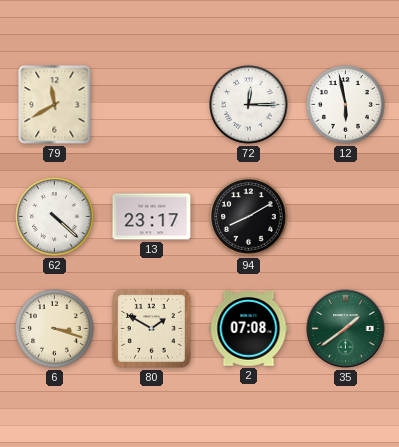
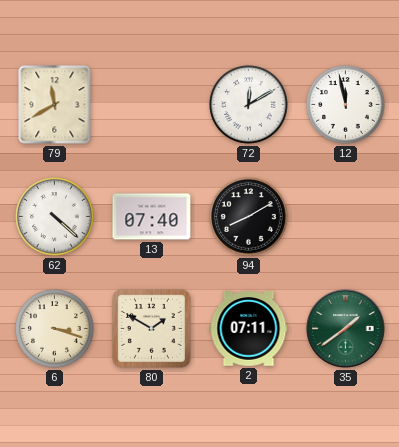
72: 12:15 -> 12:10 (249, 105)
12: 5:58 -> 11:58 (346, 105)
13: 23:17 -> 07:40 (152, 217)
2: 07:08 -> 07:11 (249, 329)
